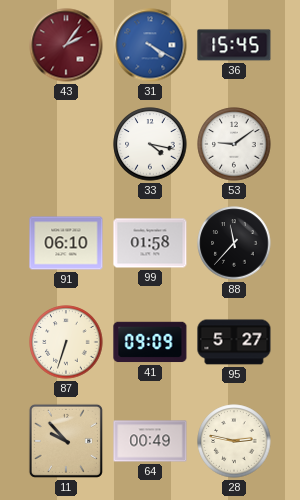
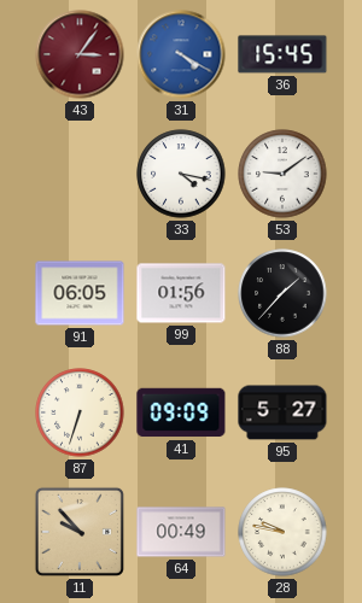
43: 2:06 -> 3:06 (80, 54)
91: 06:10 -> 06:05 (80, 293)
99: 01:58 -> 01:56 (181, 293)
88: 11:37 -> 1:37 (282, 293)
28: 2:47 -> 9:47 (282, 532)
